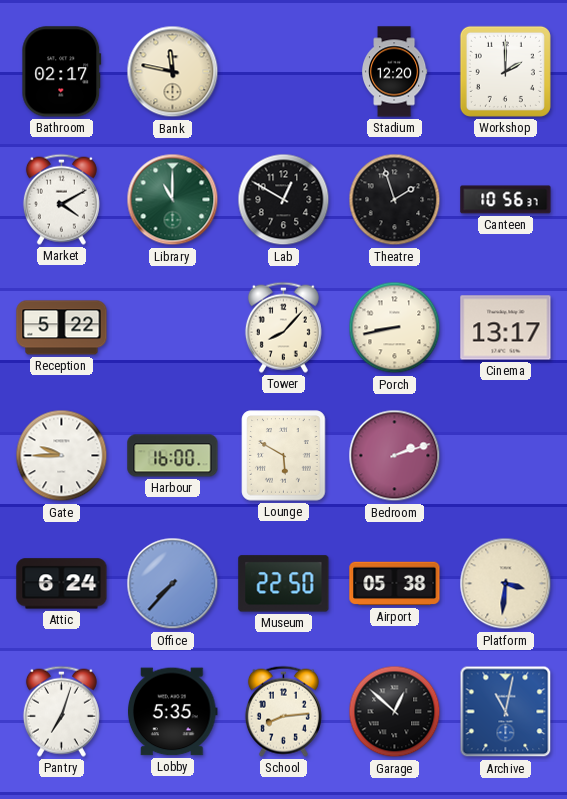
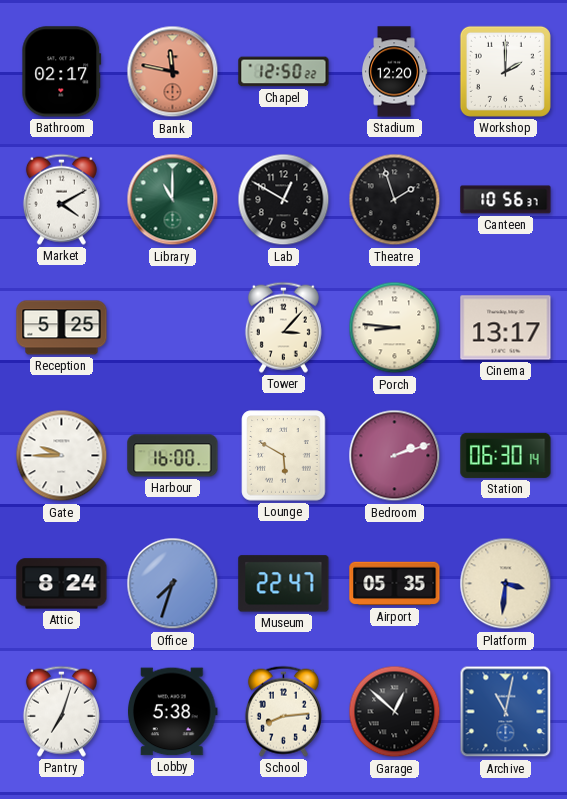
Bank dial: cream -> salmon (173, 72)
Chapel: none -> 12:50 (284, 72)
Reception: 5:22 -> 5:25 (62, 328)
Tower: 8:07 -> 3:07 (283, 327)
Porch: 8:43 -> 8:46 (395, 328)
Station: none -> 06:30 (506, 455)
Attic: 6:24 -> 8:24 (62, 584)
Office: 7:37 -> 7:33 (173, 584)
Museum: 22:50 -> 22:47 (284, 584)
Airport: 05:38 -> 05:35 (395, 584)
Lobby: 5:35 -> 5:38 (173, 712)
